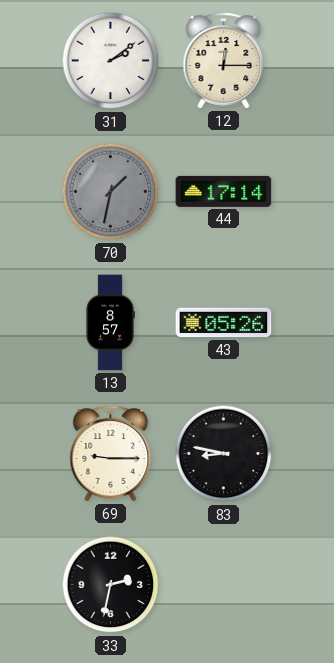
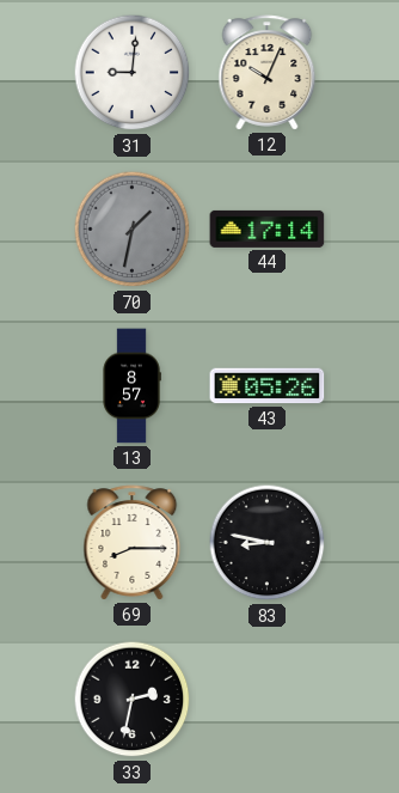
31: 2:09 -> 9:01 (133, 73)
12: 12:15 -> 10:04 (268, 73)
69: 9:15 -> 8:15 (133, 543)
